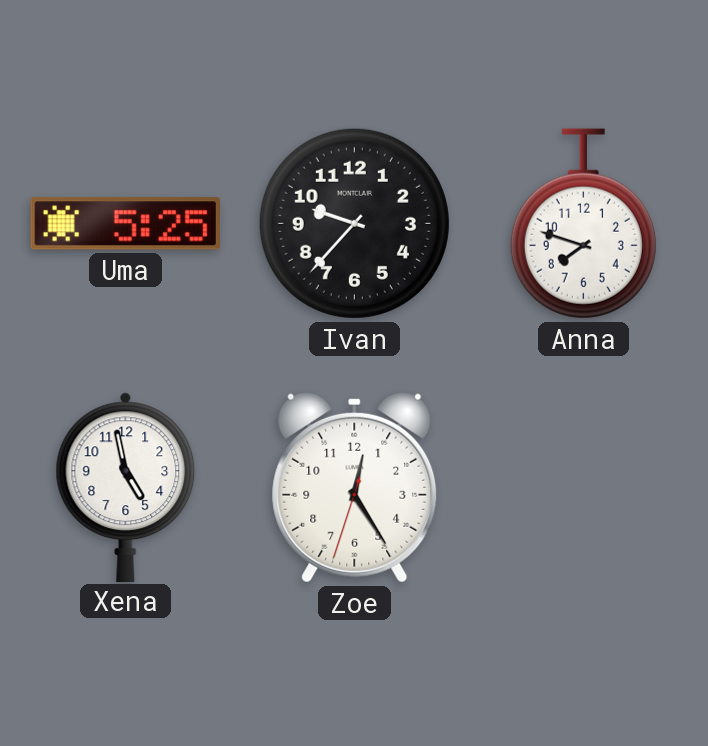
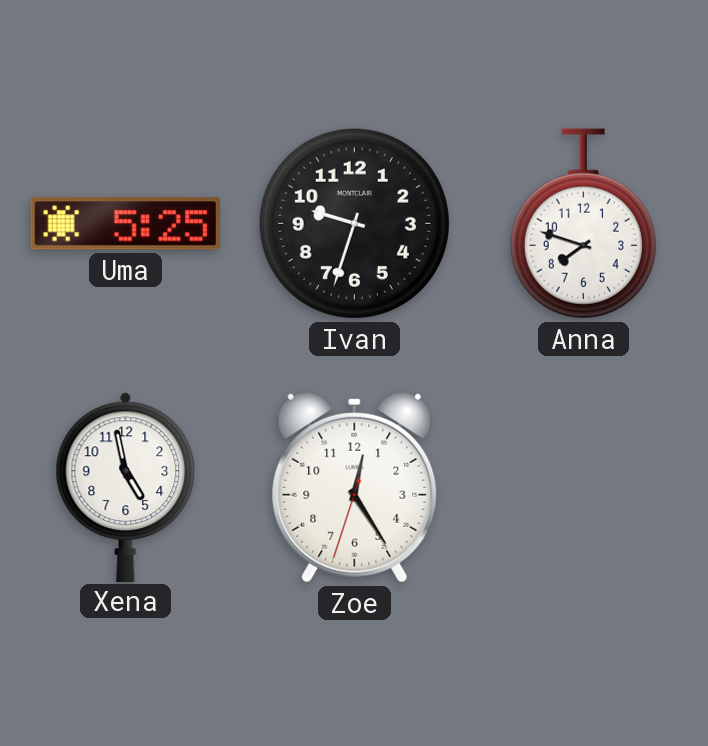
Ivan: 9:37 -> 9:33 (354, 223)
